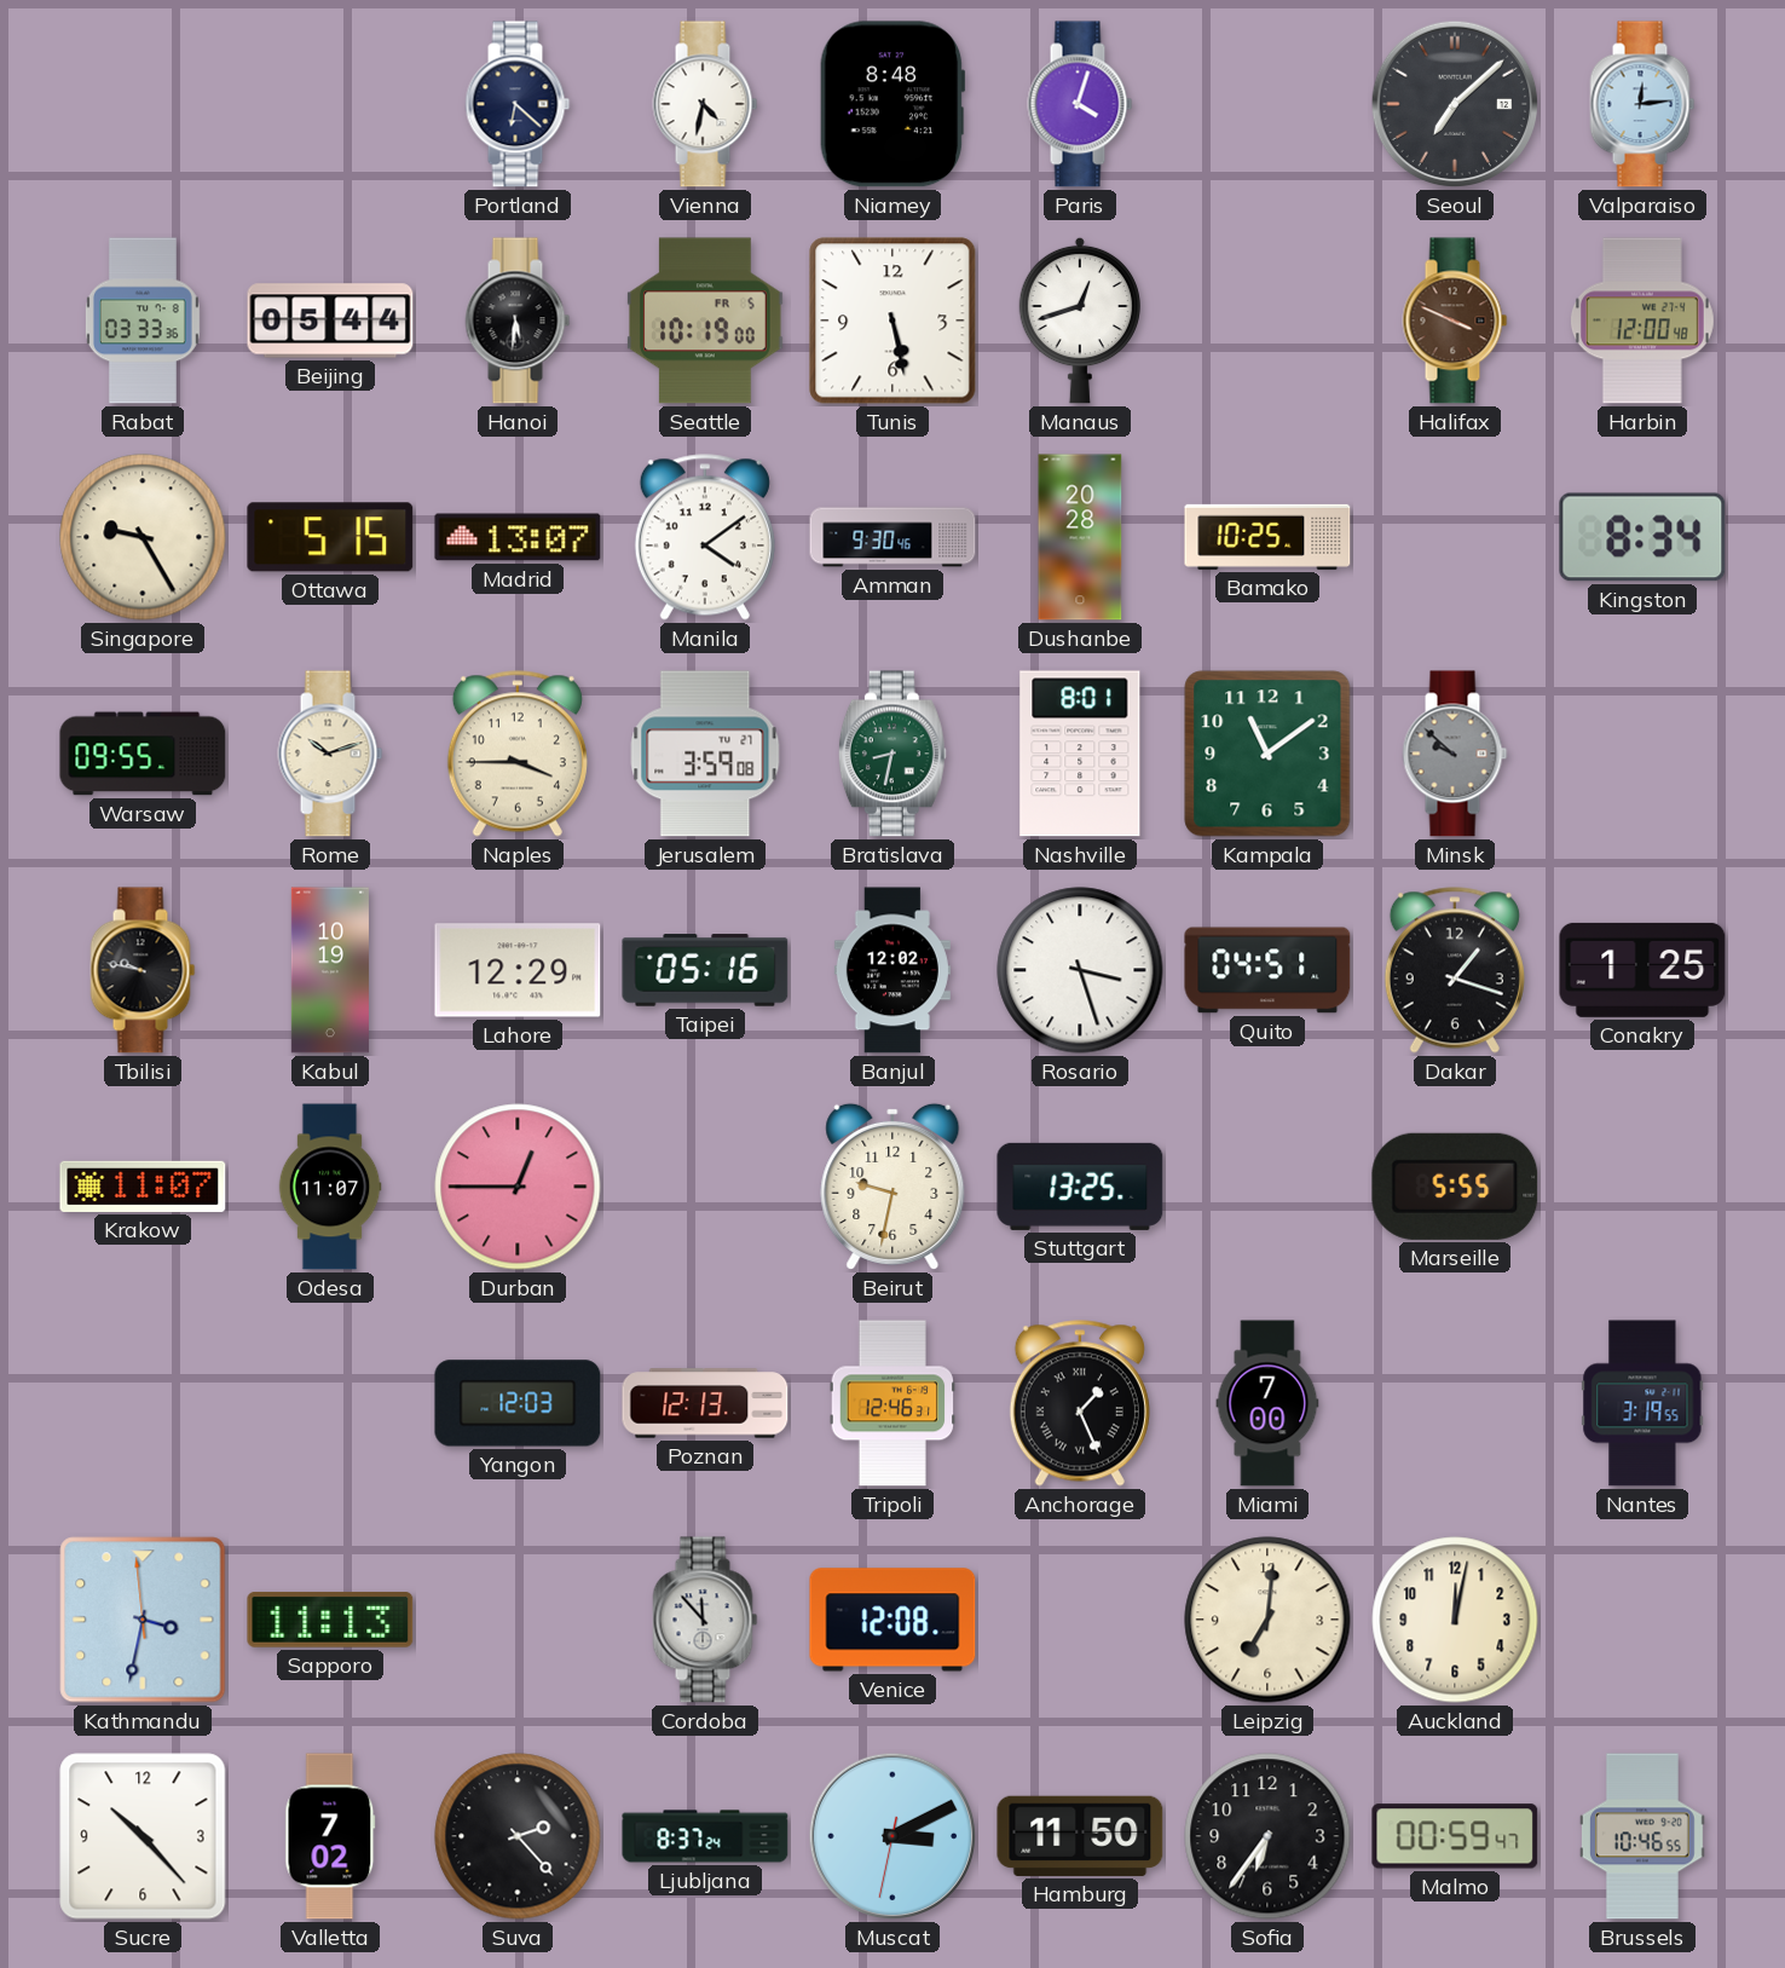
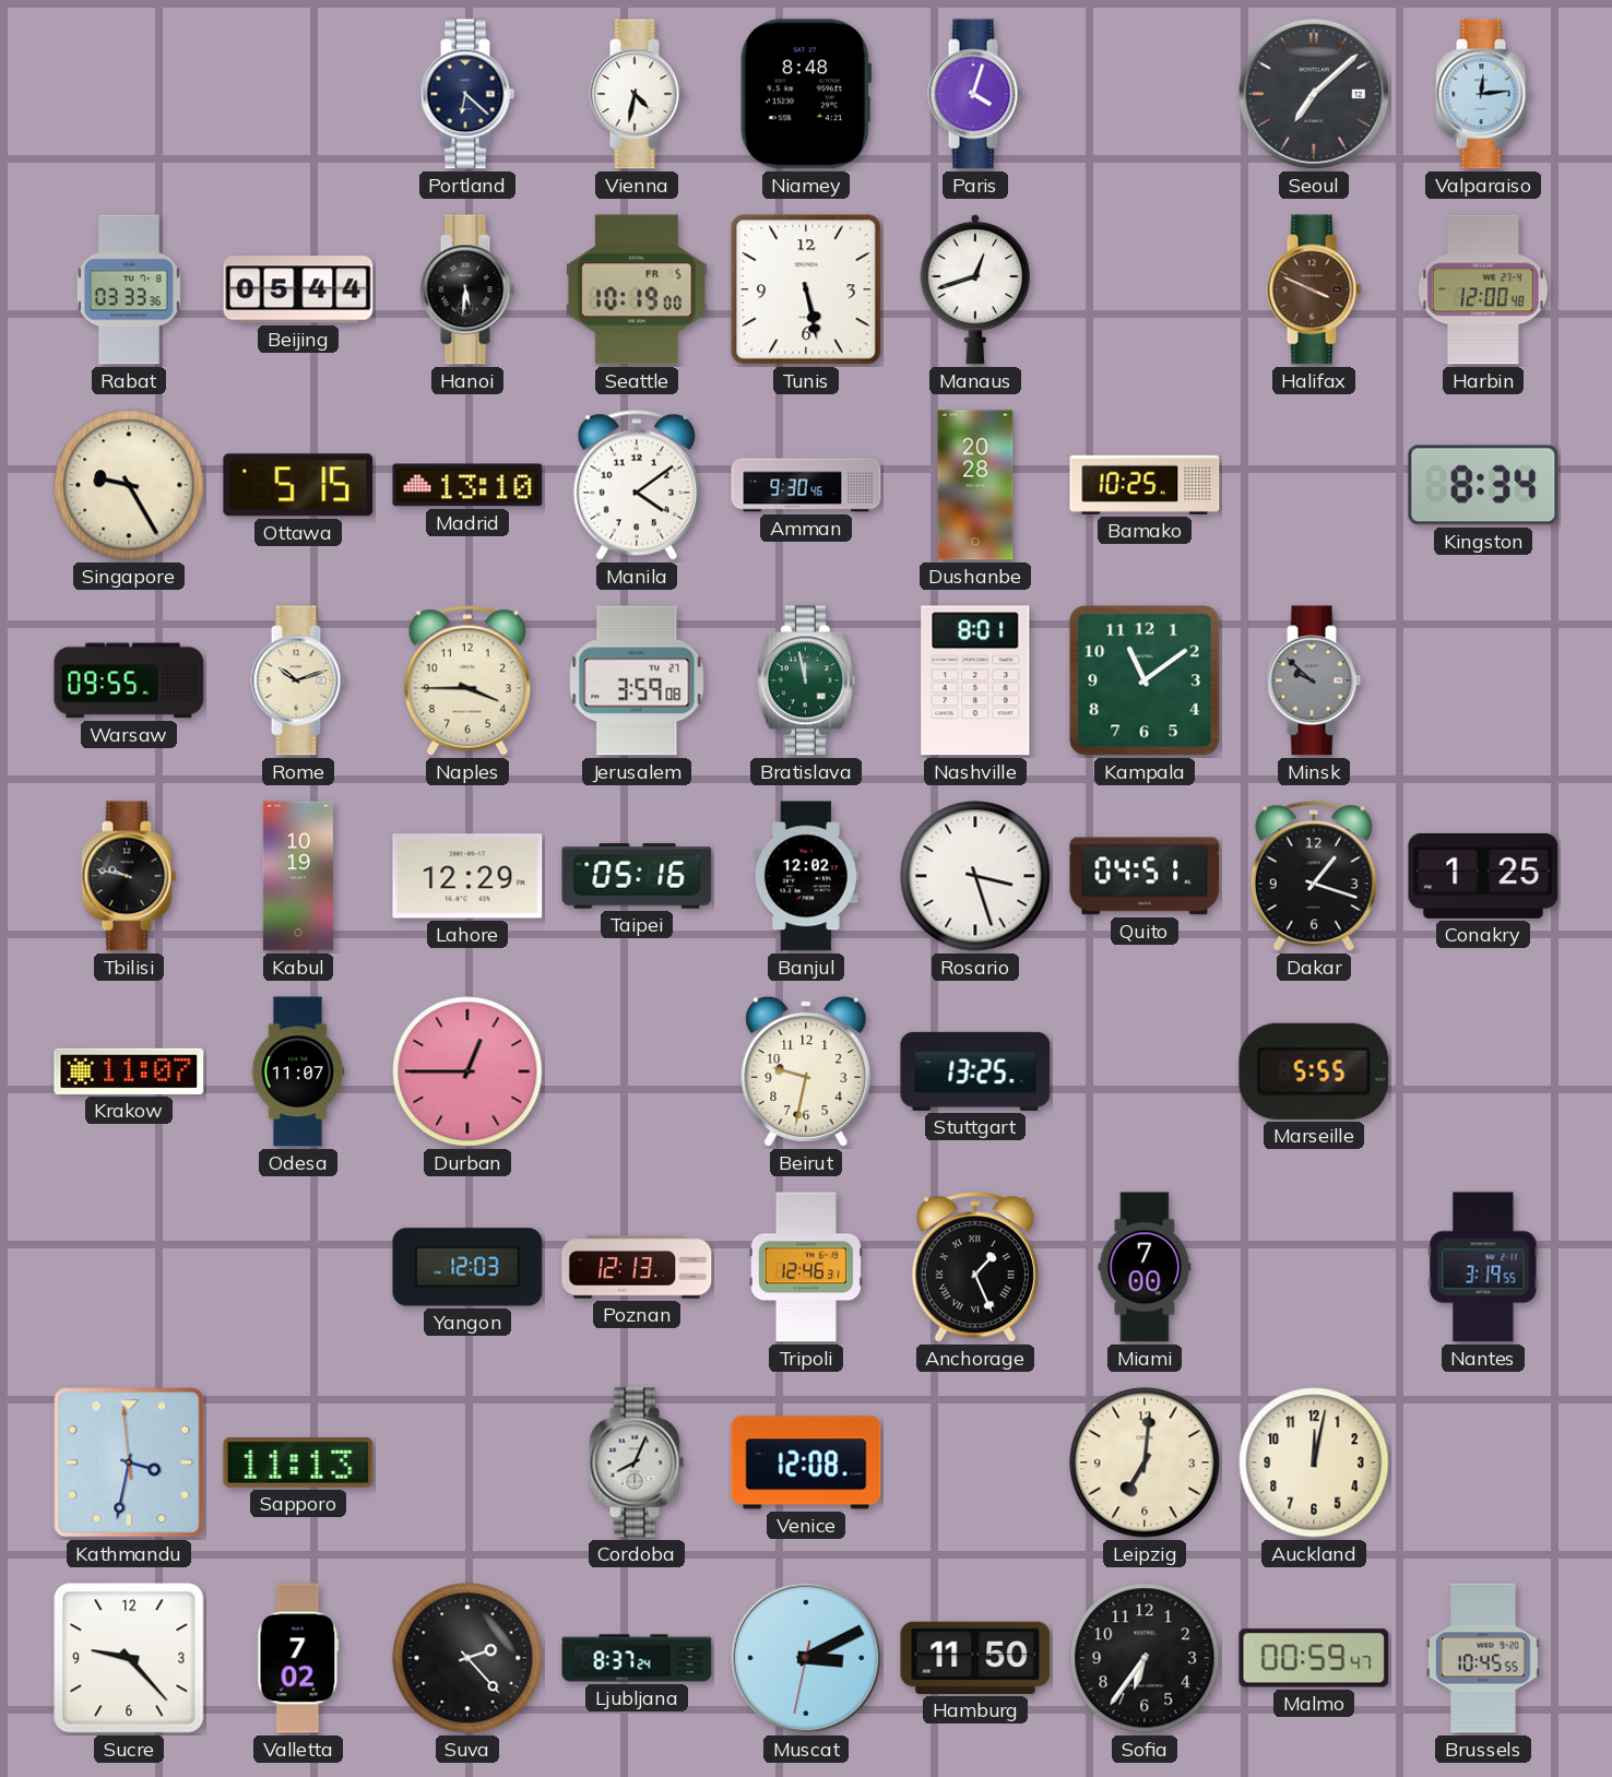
Madrid: 13:07 -> 13:10 (467, 485)
Bratislava: 8:32 -> 11:58 (806, 680)
Cordoba: 11:53 -> 8:04 (637, 1462)
Sucre: 10:23 -> 9:23 (129, 1658)
Brussels: 10:46 -> 10:45 (1483, 1658)
